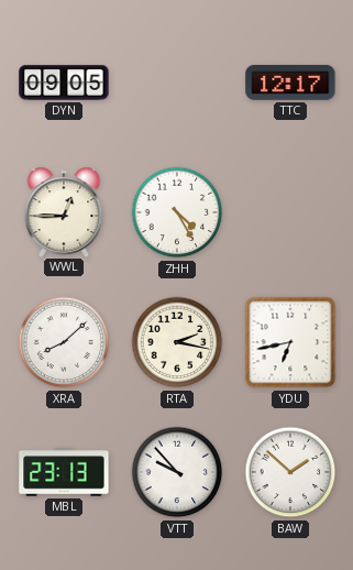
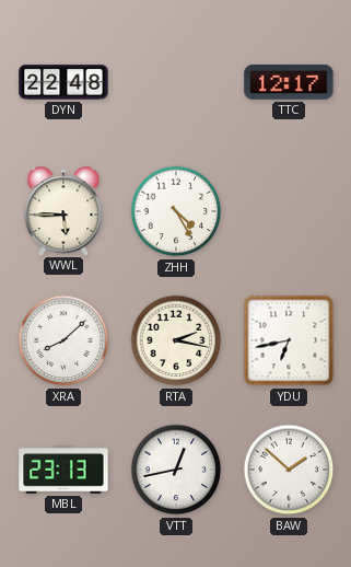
DYN: 09:05 -> 22:48 (63, 82)
WWL: 12:45 -> 5:45 (63, 210)
VTT: 9:53 -> 12:43 (176, 470)
